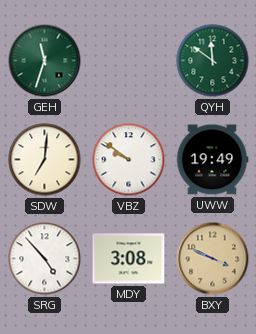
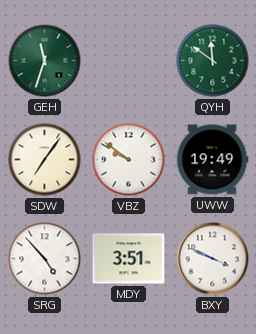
SDW: 7:01 -> 7:06 (45, 160)
MDY: 3:08 -> 3:51 (129, 259)
BXY dial: champagne -> white (213, 259)
